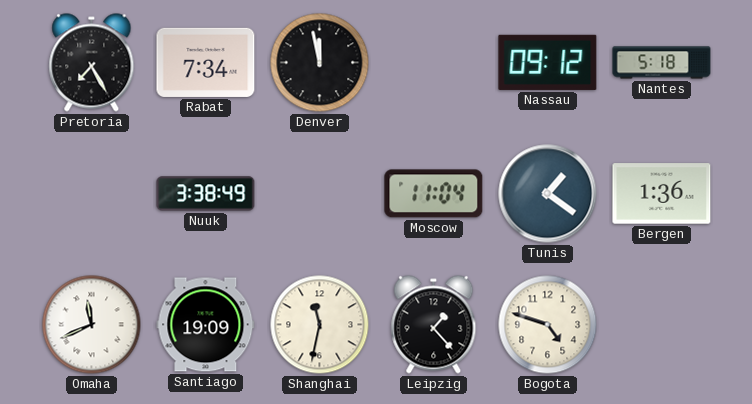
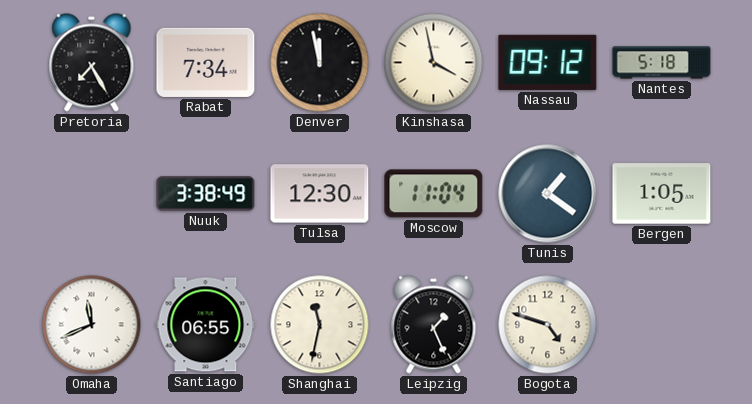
Kinshasa: none -> 3:58 (434, 63)
Tulsa: none -> 12:30 (320, 194)
Bergen: 1:36 -> 1:05 (662, 194)
Santiago: 19:09 -> 06:55 (206, 325)
Leipzig: 1:23 -> 1:26 (434, 325)
